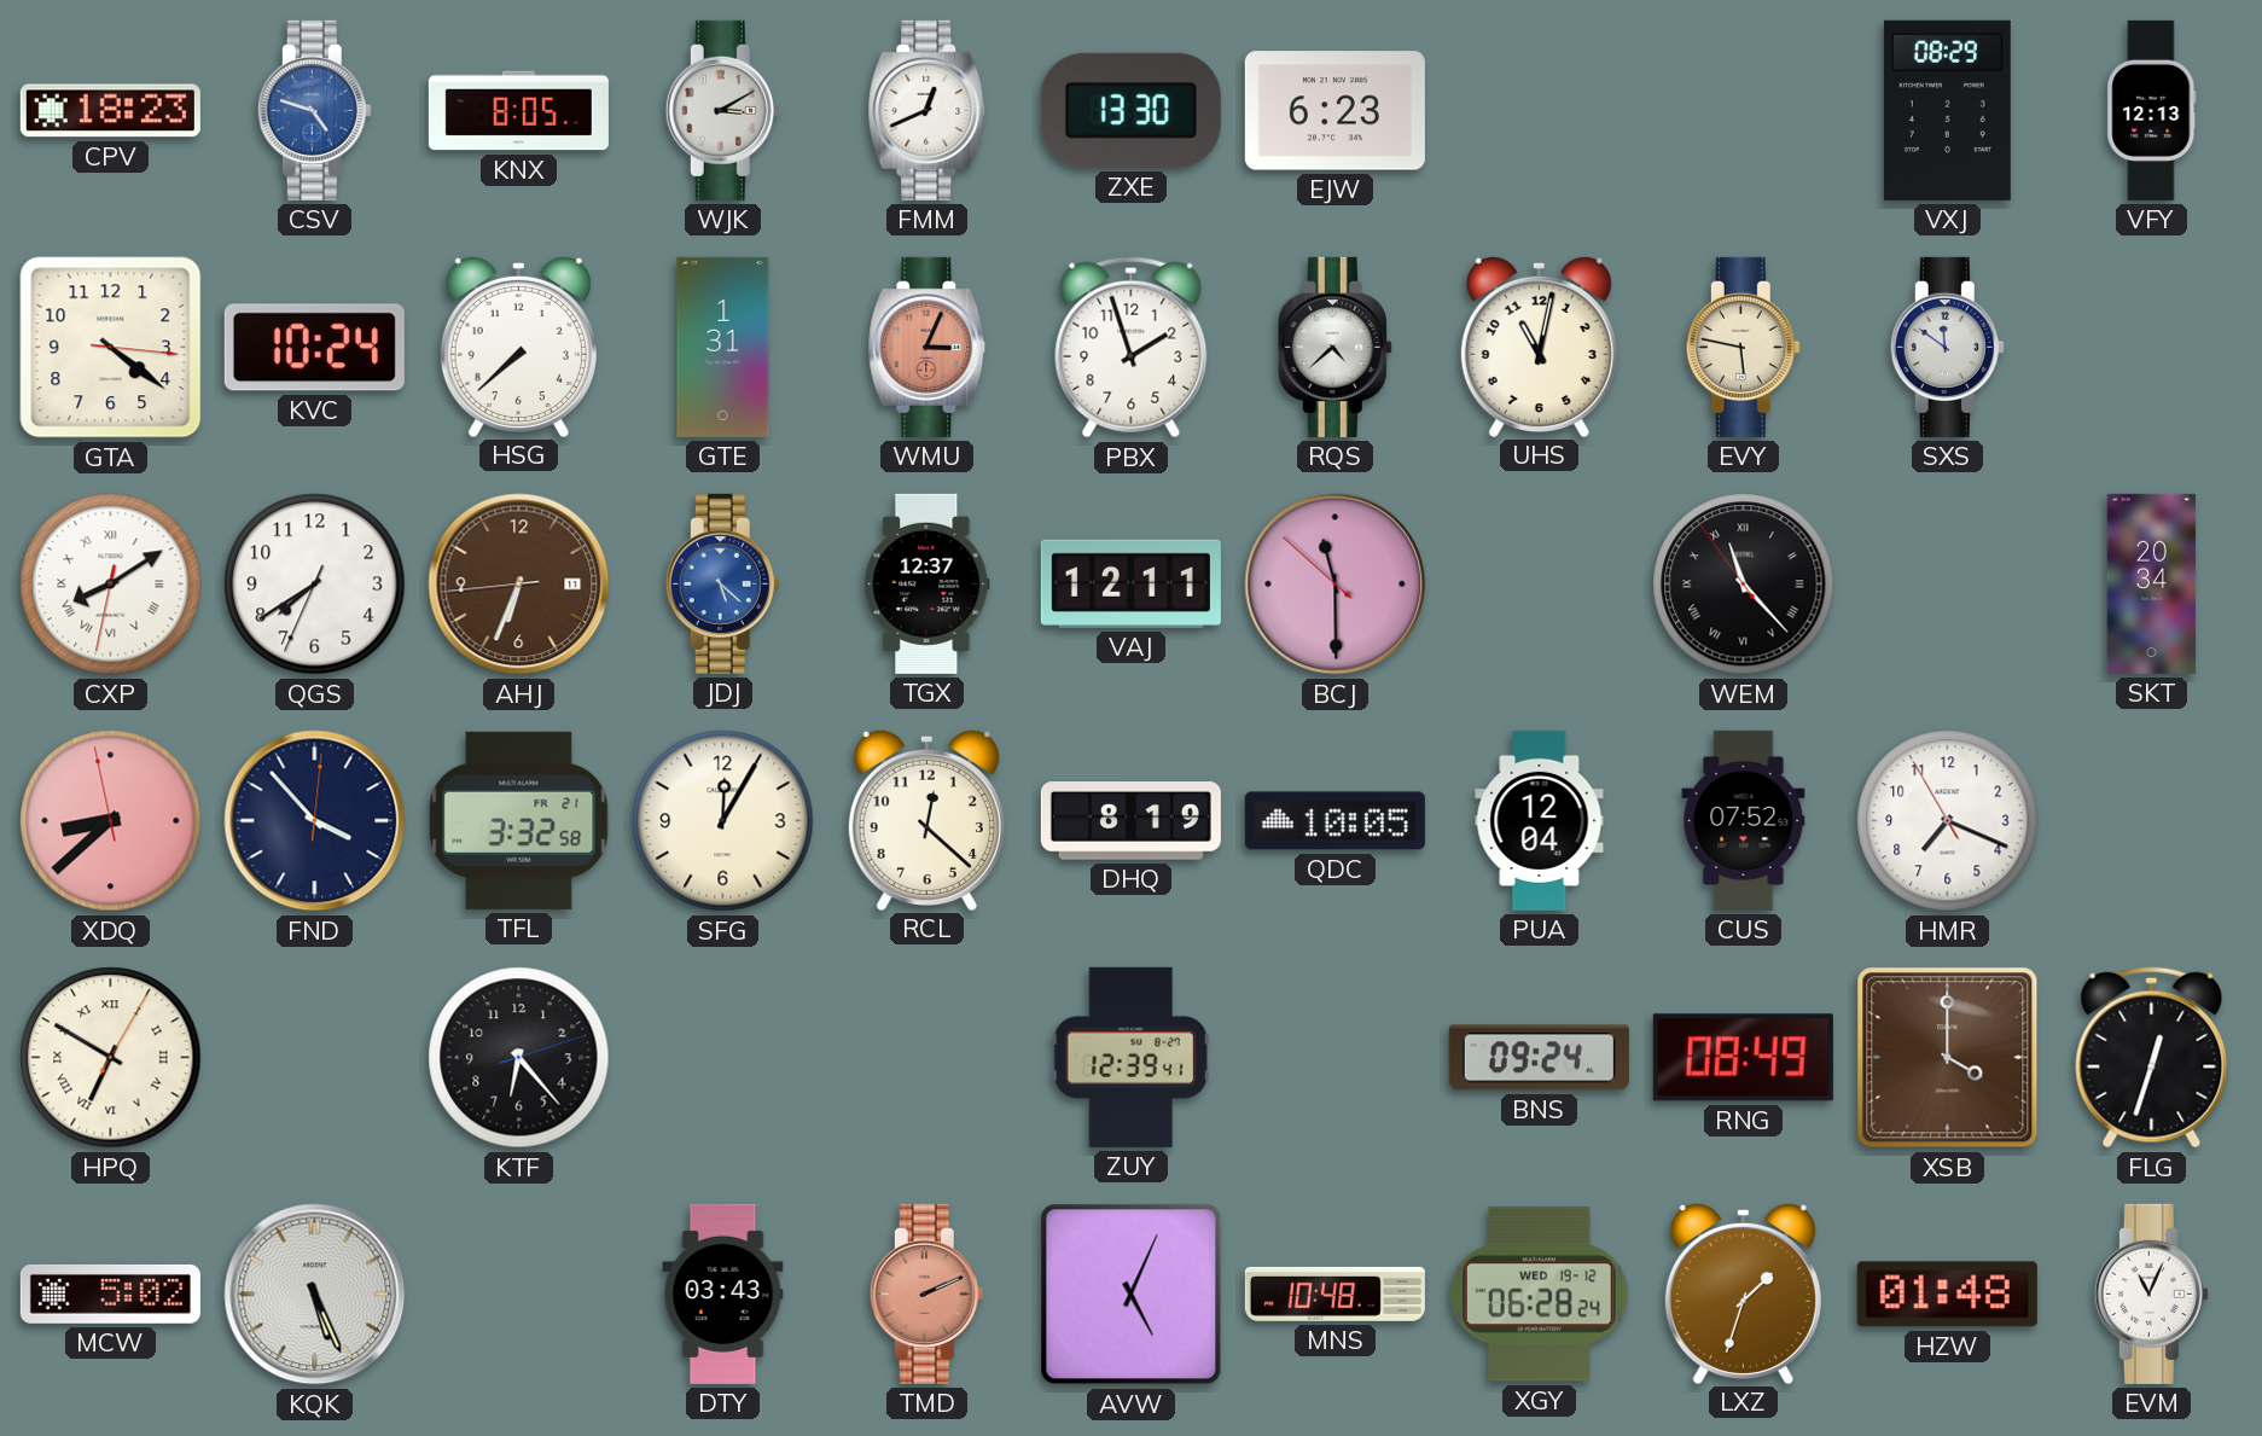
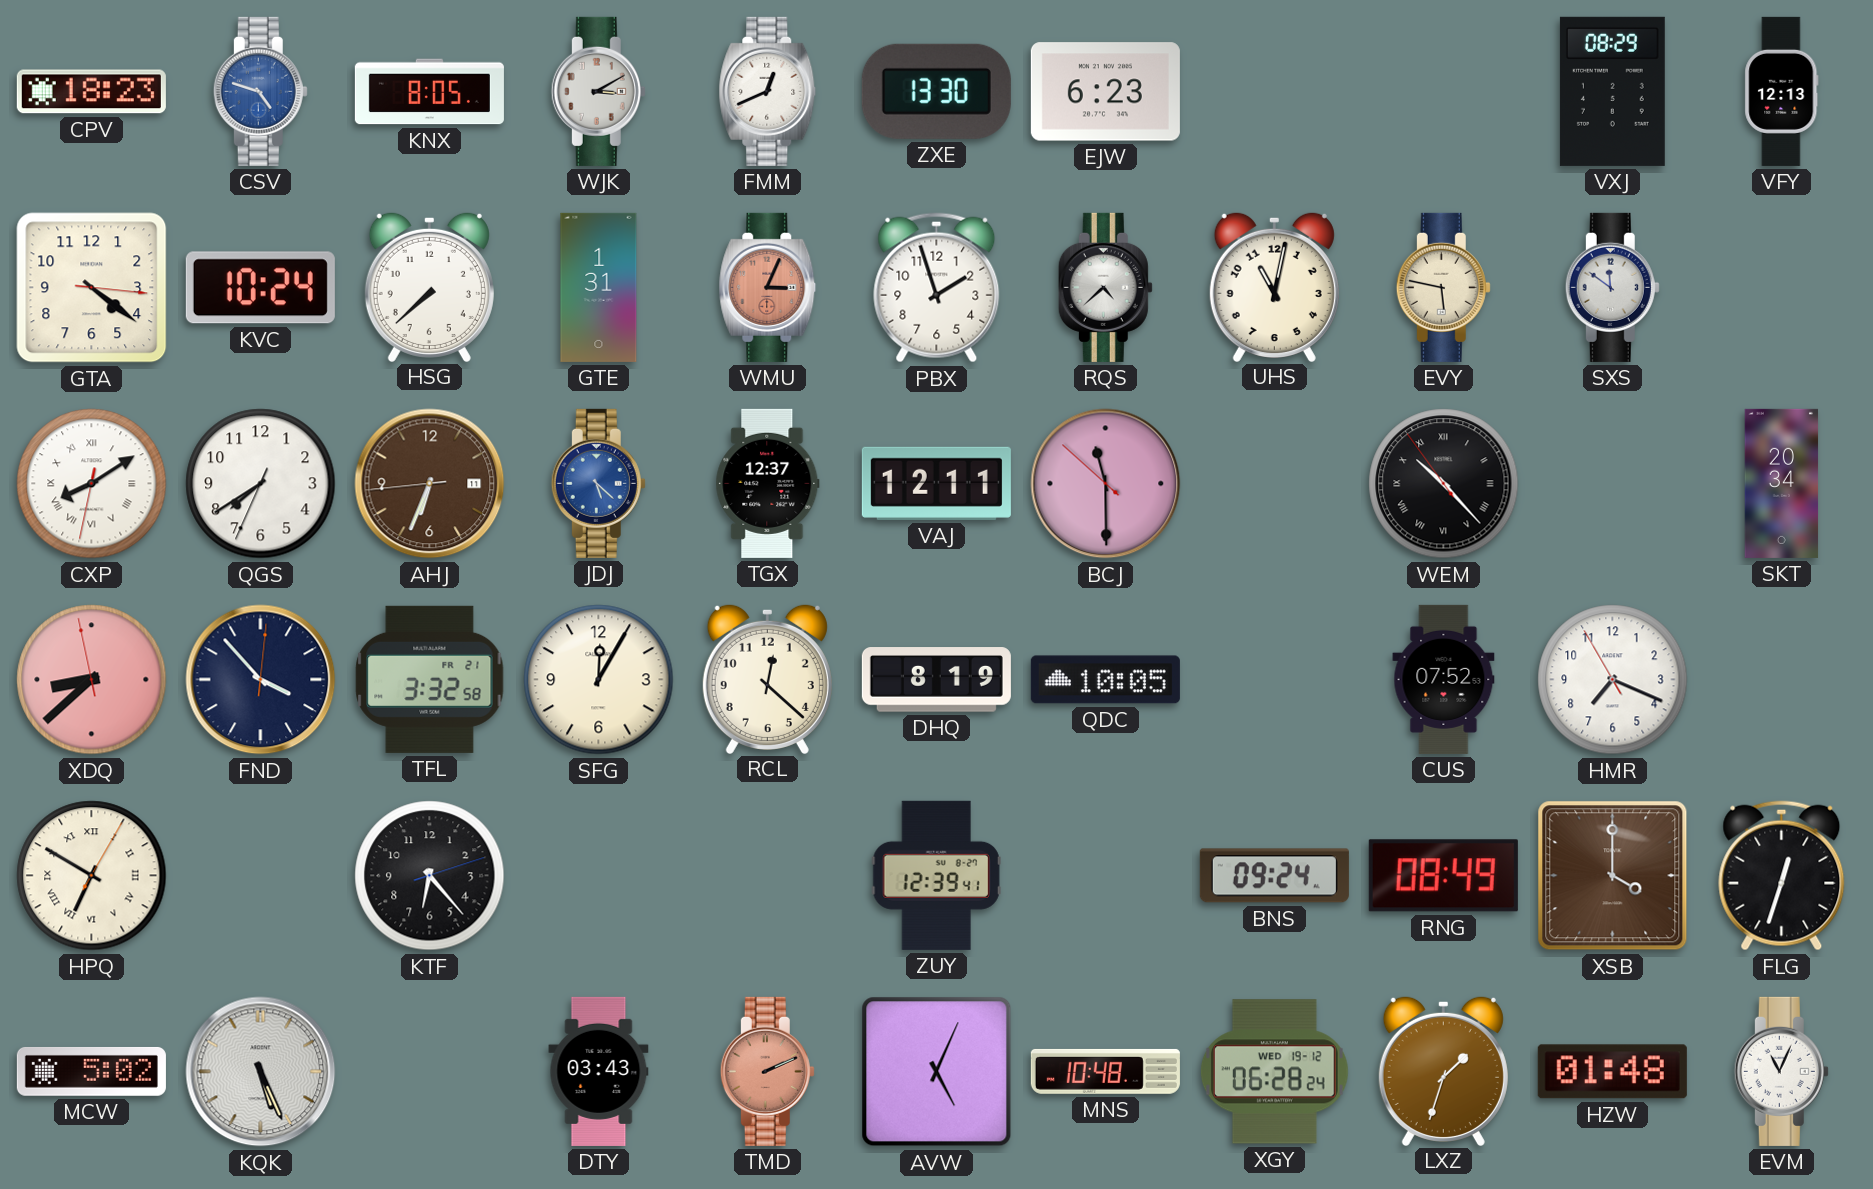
WEM: 11:22 -> 10:22 (1444, 484)
PUA: 12:04 -> none (1540, 820)
